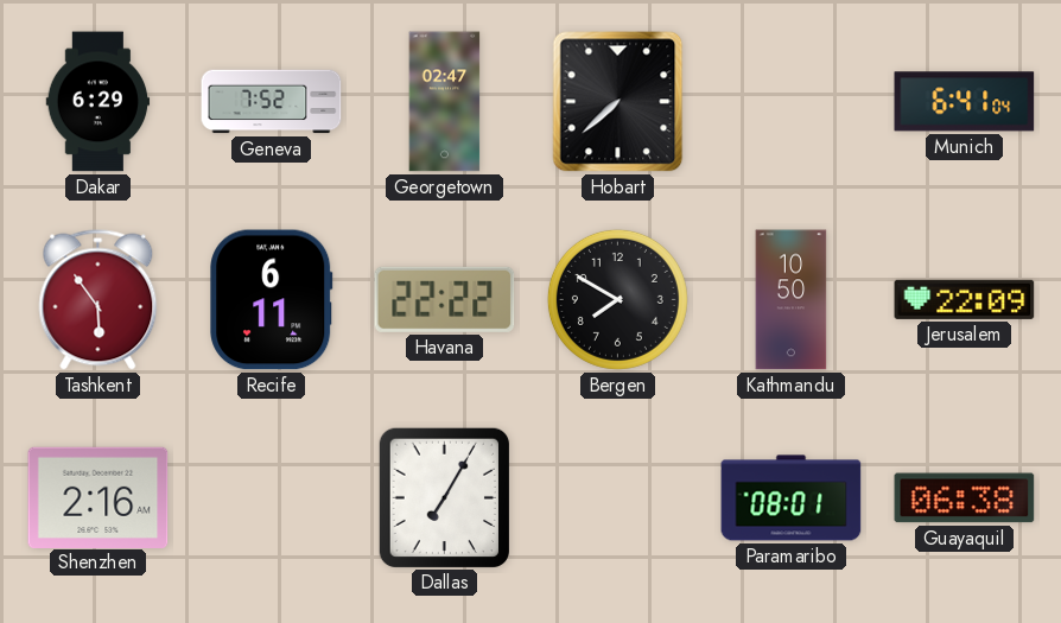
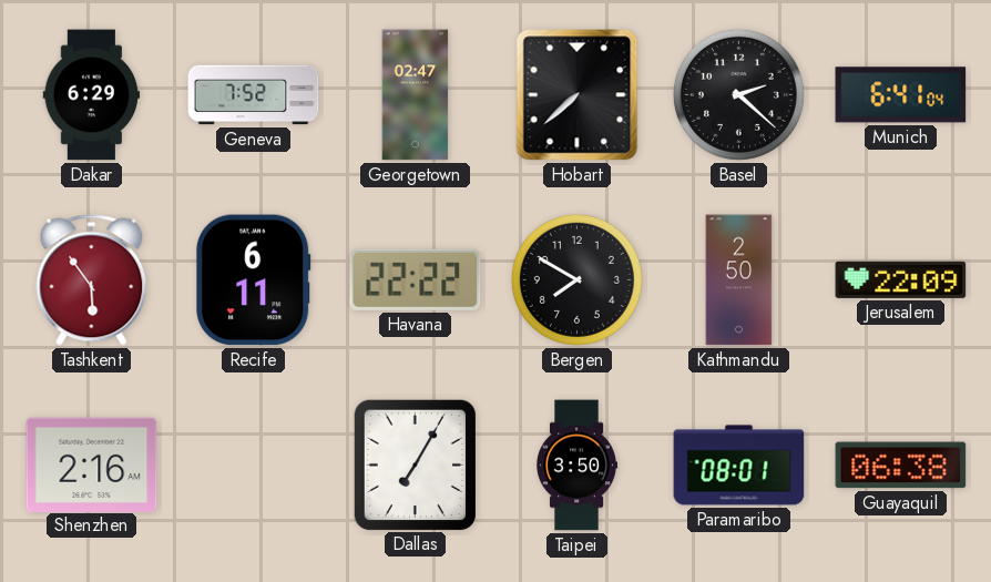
Basel: none -> 2:22 (738, 94)
Kathmandu: 10:50 -> 2:50 (739, 280)
Taipei: none -> 3:50 (576, 466)
